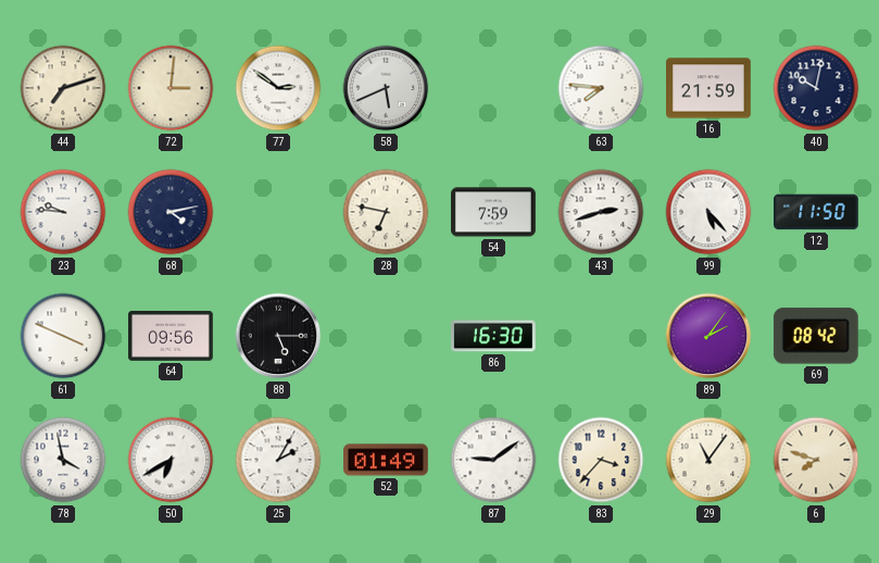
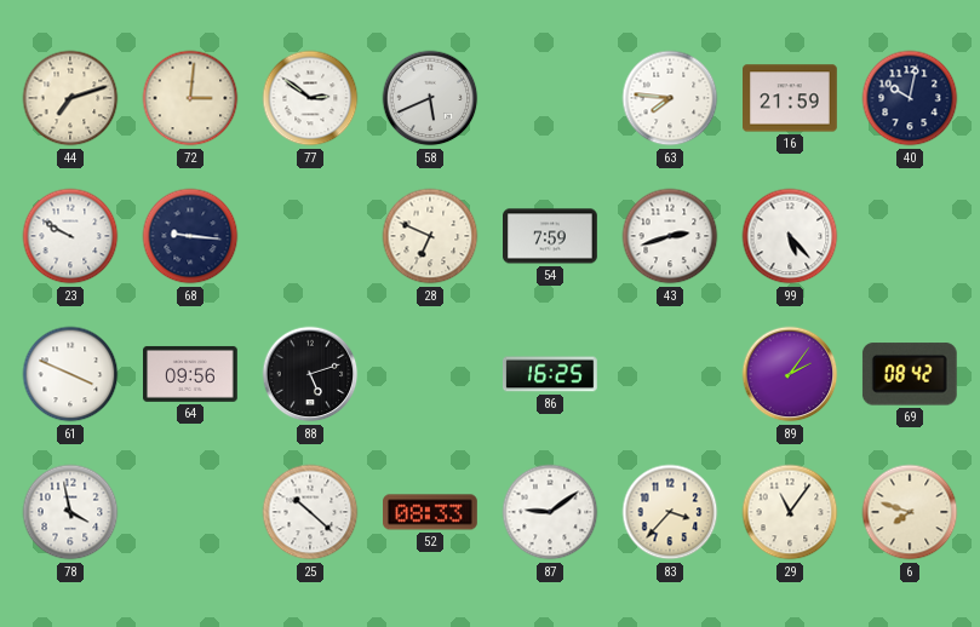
23: 9:46 -> 9:50 (70, 236)
68: 4:13 -> 9:16 (190, 236)
28: 6:47 -> 6:49 (430, 236)
12: 11:50 -> none (816, 212)
88: 5:15 -> 5:12 (310, 374)
86: 16:30 -> 16:25 (551, 374)
50: 6:40 -> none (171, 460)
25: 2:05 -> 10:22 (310, 512)
52: 01:49 -> 08:33 (431, 512)
